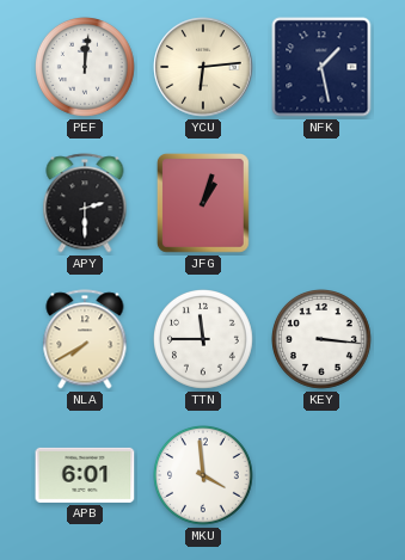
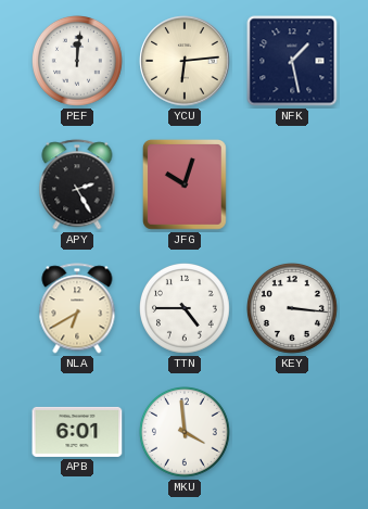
APY: 2:30 -> 2:25 (77, 184)
JFG: 1:03 -> 10:03 (185, 186)
NLA: 7:40 -> 6:40 (77, 308)
TTN: 11:45 -> 4:45 (186, 309)
